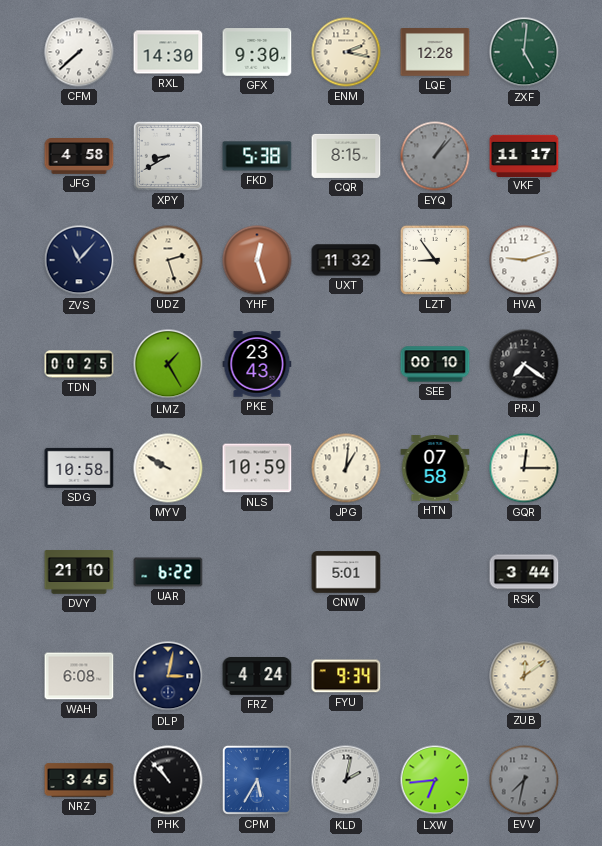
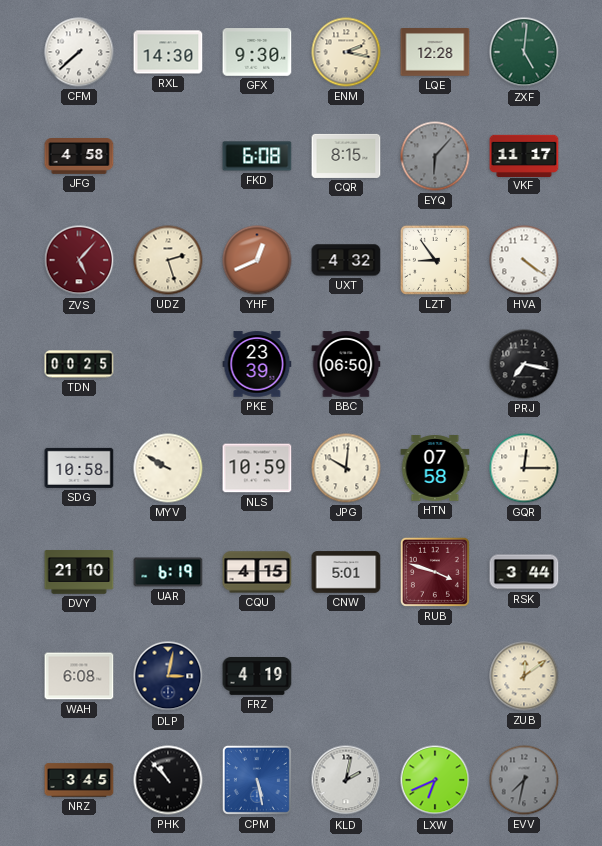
XPY: 8:40 -> none (168, 156)
FKD: 5:38 -> 6:08 (257, 156)
EYQ: 1:07 -> 6:07 (435, 156)
ZVS: 11:07 -> 5:07 (79, 260)
ZVS dial: navy -> burgundy (79, 260)
YHF: 12:27 -> 12:41 (257, 260)
UXT: 11:32 -> 4:32 (346, 260)
HVA: 9:12 -> 4:21 (524, 260)
LMZ: 1:25 -> none (168, 364)
PKE: 23:43 -> 23:39 (257, 364)
BBC: none -> 06:50 (346, 364)
SEE: 00:10 -> none (435, 364)
PRJ: 7:21 -> 7:17 (524, 364)
JPG: 1:01 -> 10:01 (346, 468)
UAR: 6:22 -> 6:19 (168, 572)
CQU: none -> 4:15 (257, 572)
RUB: none -> 3:48 (435, 572)
FRZ: 4:24 -> 4:19 (257, 676)
FYU: 9:34 -> none (346, 676)
CPM: 5:35 -> 5:28 (257, 780)
LXW: 6:44 -> 6:41 (435, 780)
